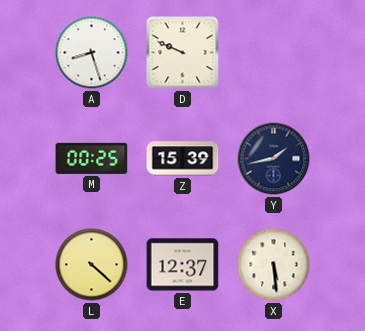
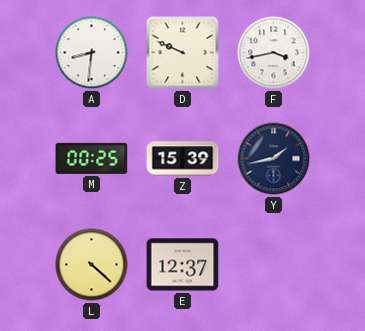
A: 8:27 -> 8:31 (92, 53)
F: none -> 3:43 (274, 53)
X: 5:29 -> none (274, 265)
